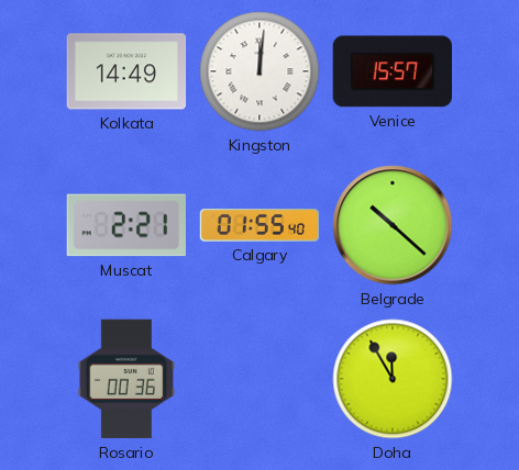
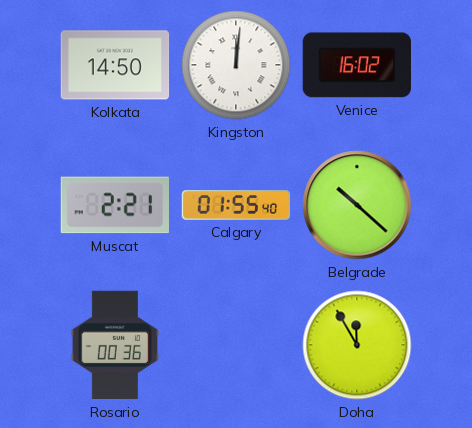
Kolkata: 14:49 -> 14:50 (115, 65)
Venice: 15:57 -> 16:02 (356, 65)
